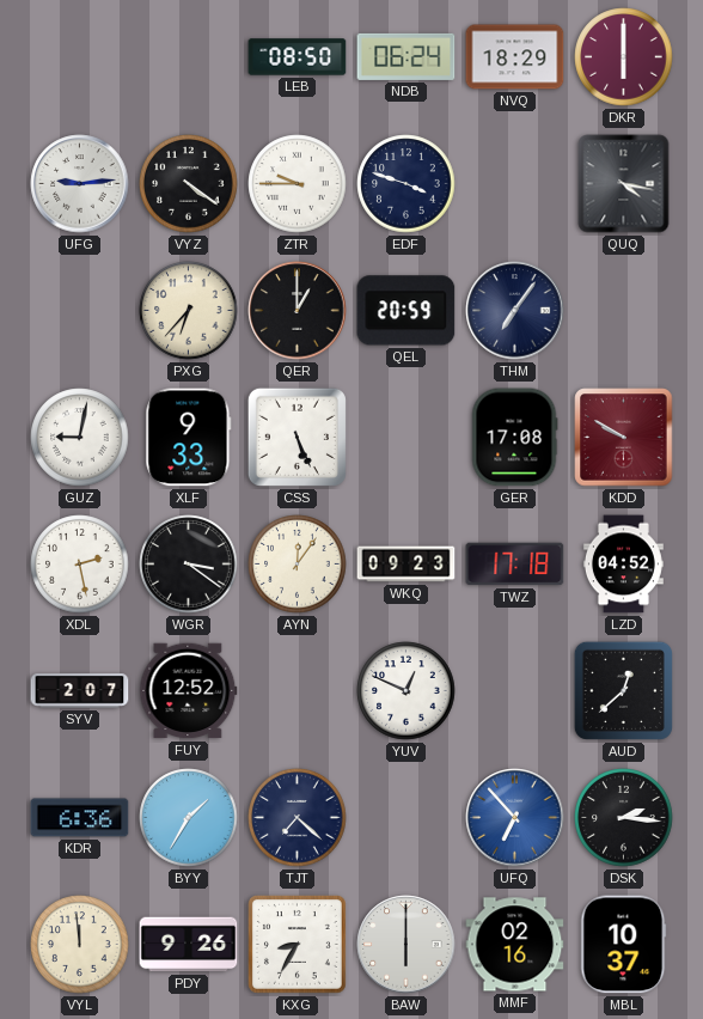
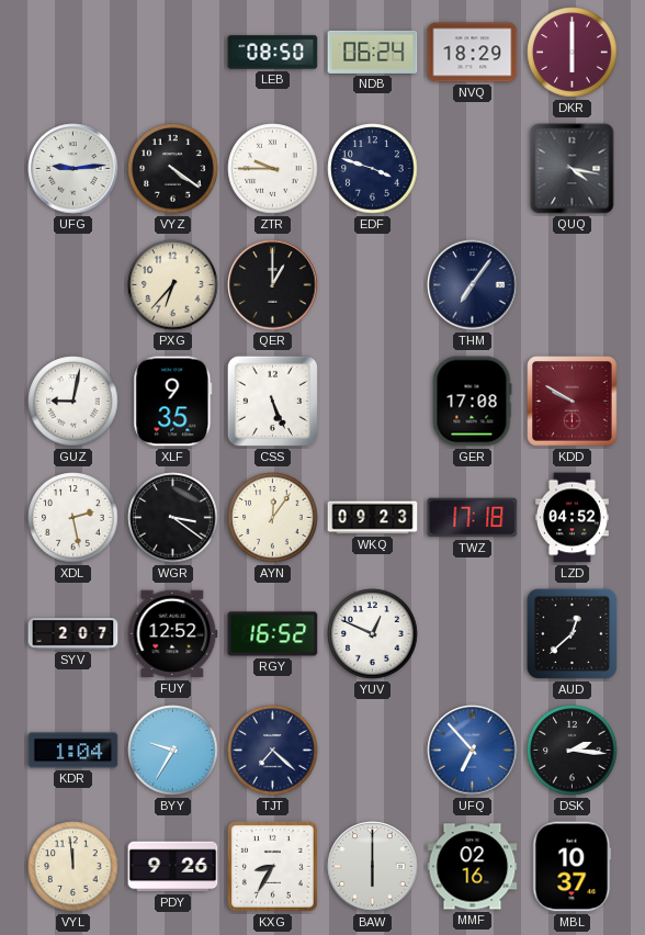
QEL: 20:59 -> none (406, 311)
XLF: 9:33 -> 9:35 (173, 402)
RGY: none -> 16:52 (273, 634)
KDR: 6:36 -> 1:04 (73, 751)
BYY: 1:35 -> 9:35 (173, 751)
